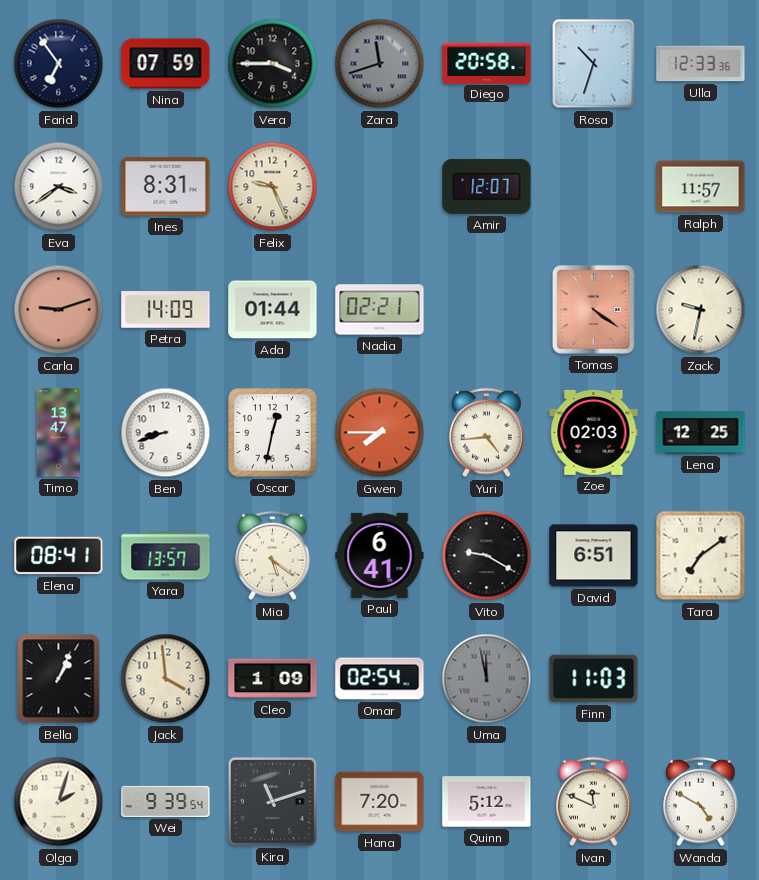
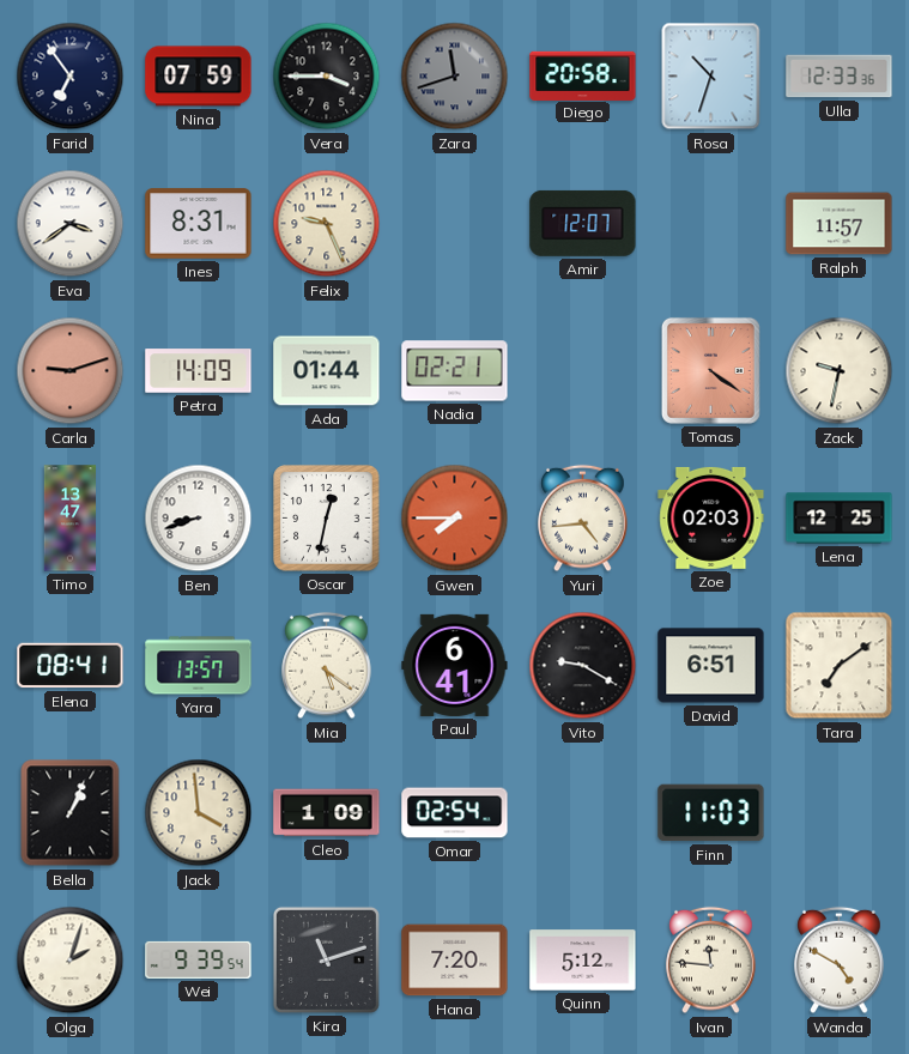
Uma: 11:58 -> none (487, 679)
Ivan: 11:49 -> 11:46 (711, 961)
